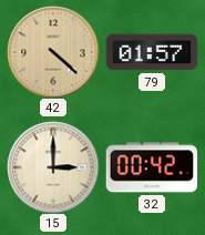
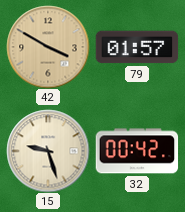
42: 4:22 -> 3:50 (48, 47)
15: 3:00 -> 9:27 (48, 151)
